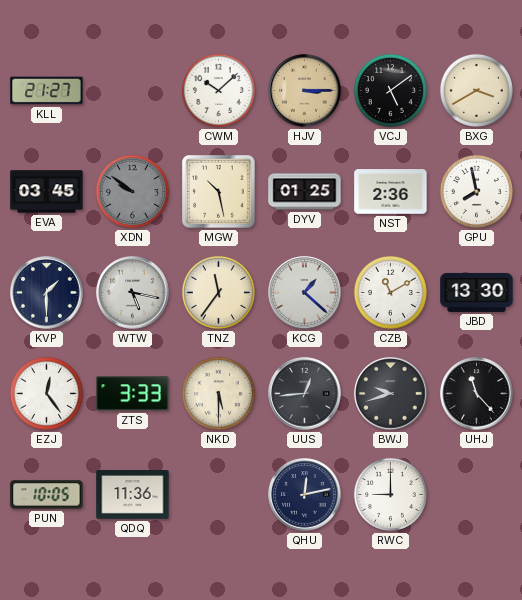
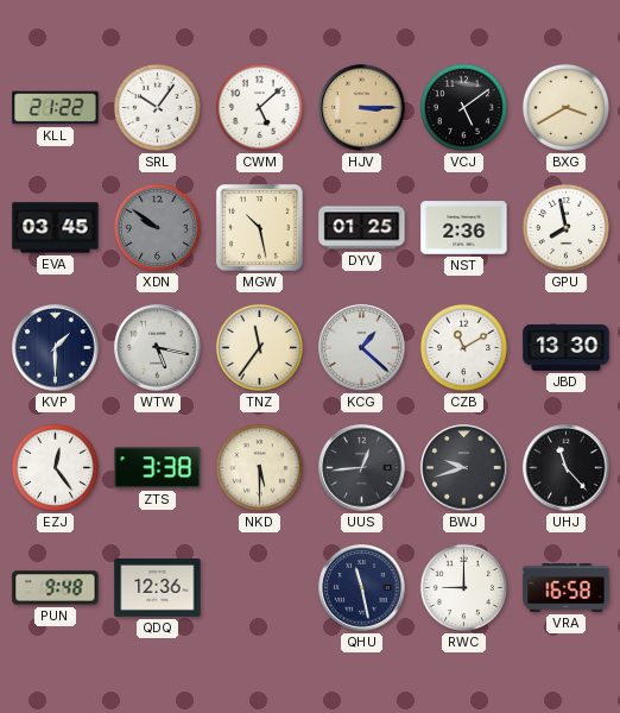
KLL: 21:27 -> 21:22 (56, 108)
SRL: none -> 10:06 (157, 107)
CWM: 10:08 -> 5:08 (259, 107)
ZTS: 3:33 -> 3:38 (158, 468)
PUN: 10:05 -> 9:48 (56, 588)
QDQ: 11:36 -> 12:36 (158, 588)
QHU: 12:13 -> 11:28 (362, 588)
VRA: none -> 16:58 (567, 588)
